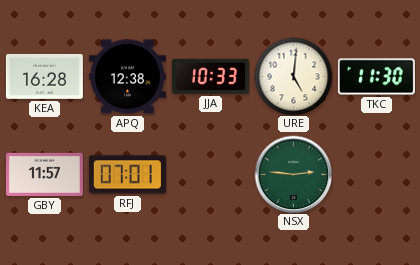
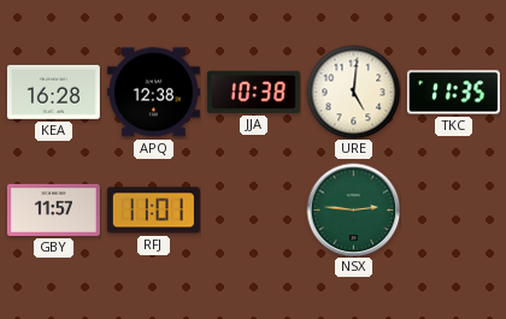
JJA: 10:33 -> 10:38 (253, 91)
TKC: 11:30 -> 11:35 (453, 93)
RFJ: 07:01 -> 11:01 (153, 211)
